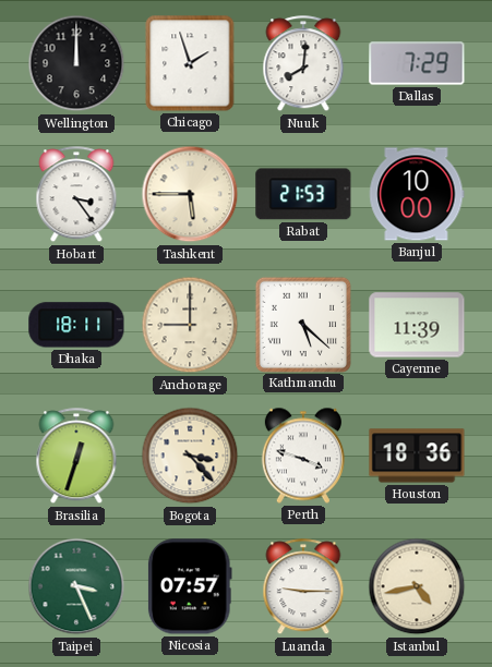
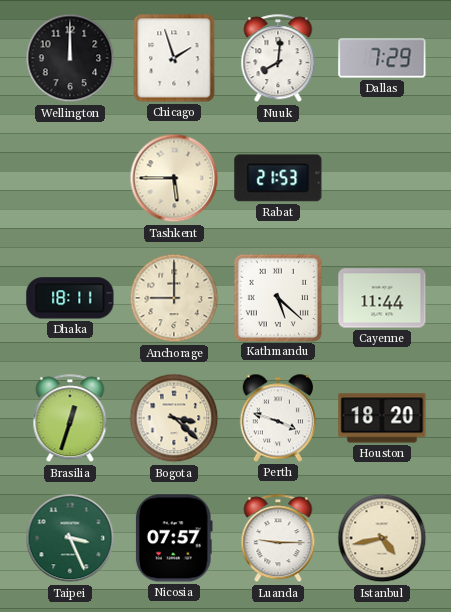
Hobart: 3:24 -> none (76, 195)
Banjul: 10:00 -> none (417, 194)
Cayenne: 11:39 -> 11:44 (382, 298)
Bogota: 3:23 -> 3:22 (174, 418)
Houston: 18:36 -> 18:20 (382, 418)
